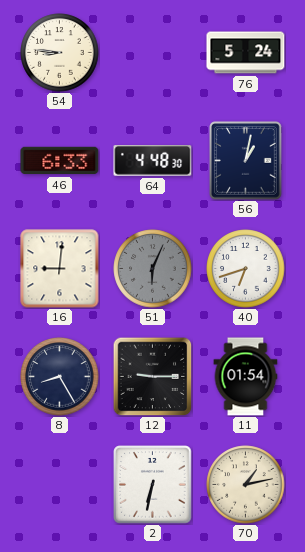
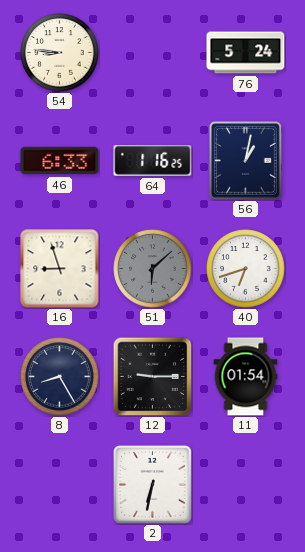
64: 4:48 -> 1:16 (153, 161)
16: 9:01 -> 8:57 (60, 269)
51: 6:04 -> 6:08 (153, 269)
70: 1:13 -> none (246, 485)
